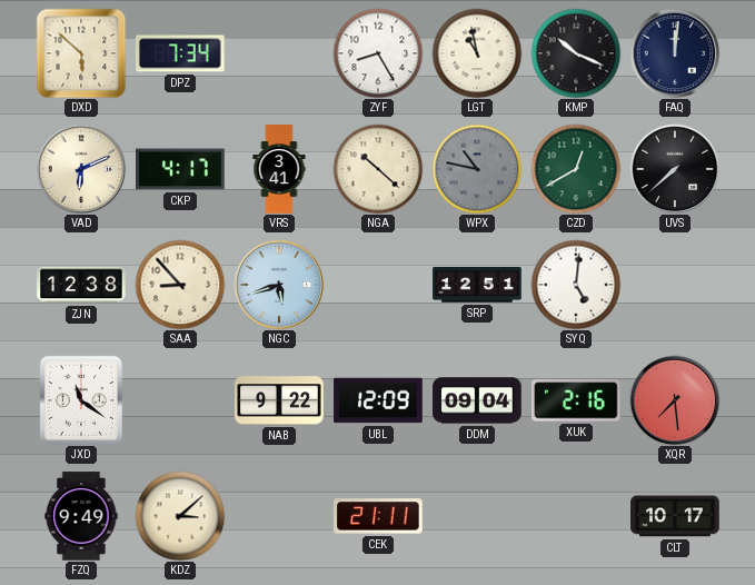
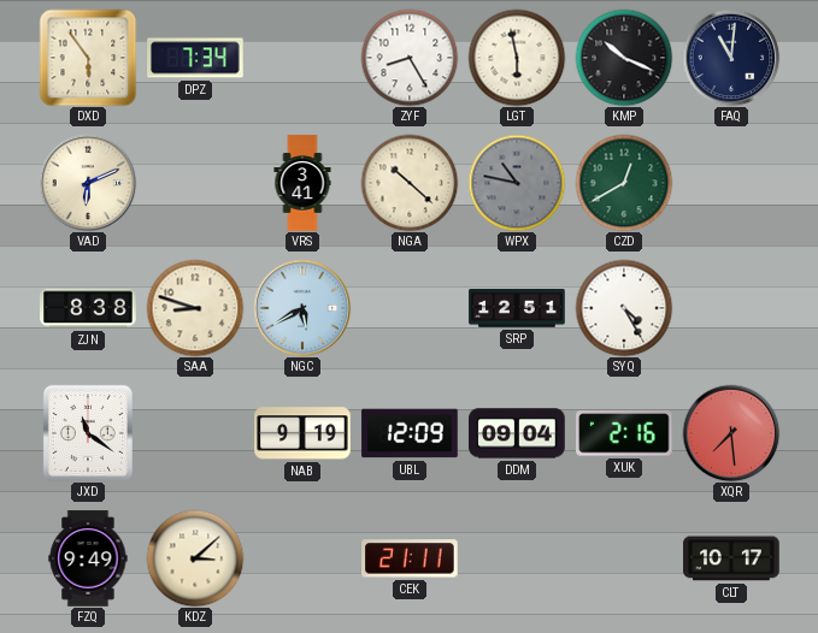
DXD: 5:52 -> 5:54 (88, 58)
LGT: 10:58 -> 5:58 (517, 58)
FAQ: 12:01 -> 11:01 (731, 58)
CKP: 4:17 -> none (180, 169)
UVS: 7:38 -> none (675, 169)
ZJN: 12:38 -> 8:38 (88, 308)
SAA: 8:53 -> 8:48 (195, 308)
NGC: 5:42 -> 5:40 (302, 308)
SYQ: 5:01 -> 4:25 (624, 308)
NAB: 9:22 -> 9:19 (302, 433)
